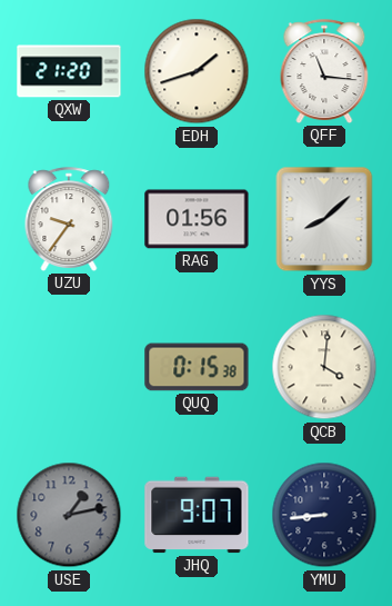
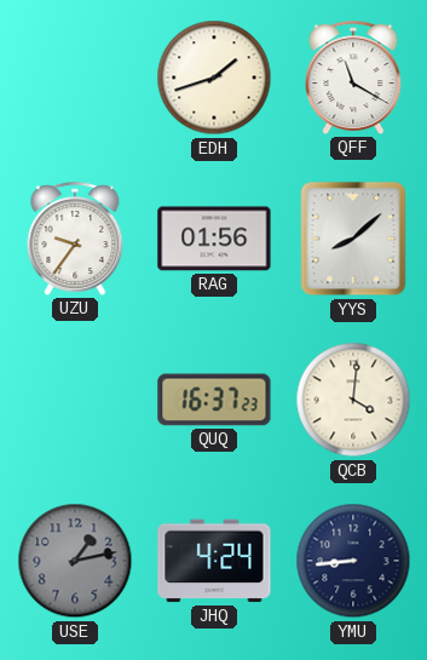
QXW: 21:20 -> none (69, 71)
QFF: 11:16 -> 11:20 (353, 78)
QUQ: 0:15 -> 16:37 (214, 400)
JHQ: 9:07 -> 4:24 (214, 561)
